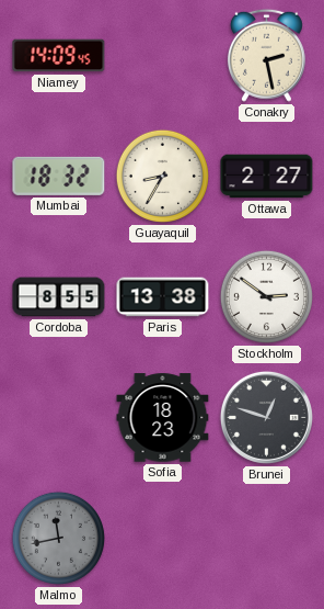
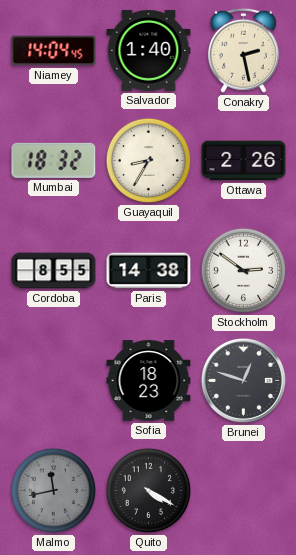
Niamey: 14:09 -> 14:04 (54, 51)
Salvador: none -> 1:40 (149, 50)
Ottawa: 2:27 -> 2:26 (244, 161)
Paris: 13:38 -> 14:38 (149, 271)
Quito: none -> 4:20 (148, 490)
